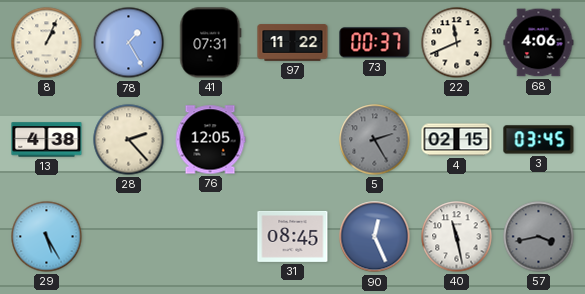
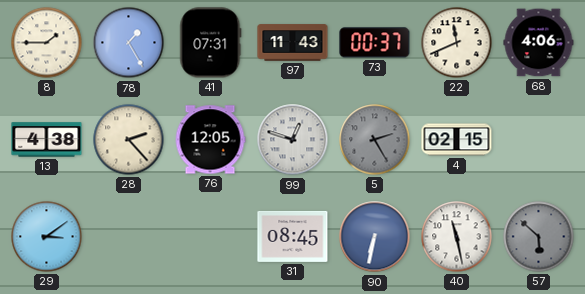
8: 1:04 -> 1:45 (47, 43)
97: 11:22 -> 11:43 (293, 43)
99: none -> 12:48 (293, 140)
3: 03:45 -> none (539, 140)
29: 5:25 -> 3:09 (47, 237)
90: 12:26 -> 6:32 (375, 237)
57: 3:43 -> 5:52 (539, 237)
